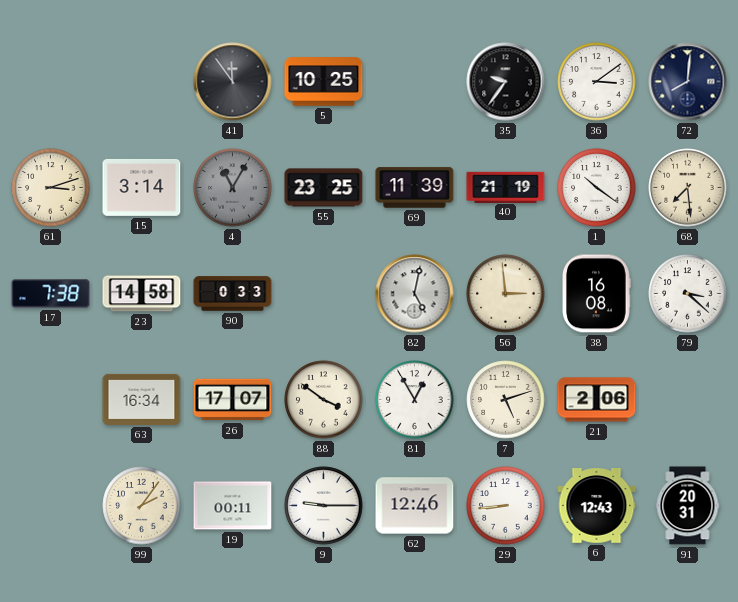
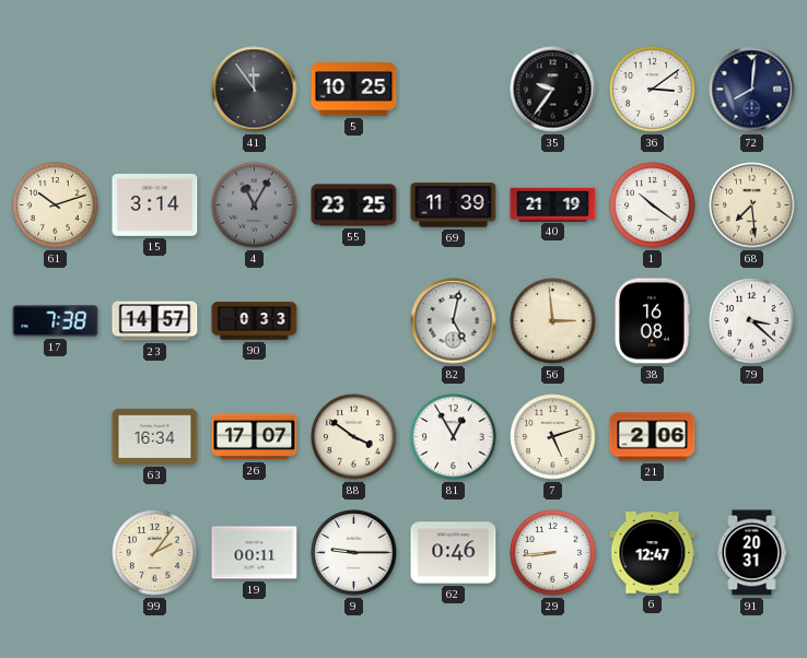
61: 3:12 -> 10:12 (56, 205)
23: 14:58 -> 14:57 (155, 321)
62: 12:46 -> 0:46 (454, 553)
6: 12:43 -> 12:47 (653, 553)
